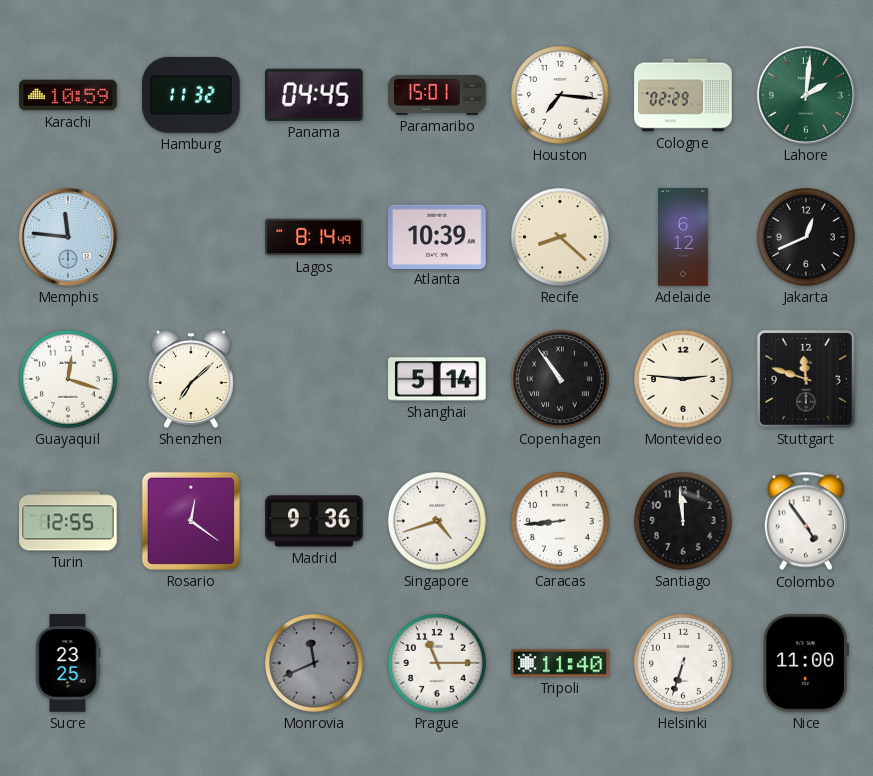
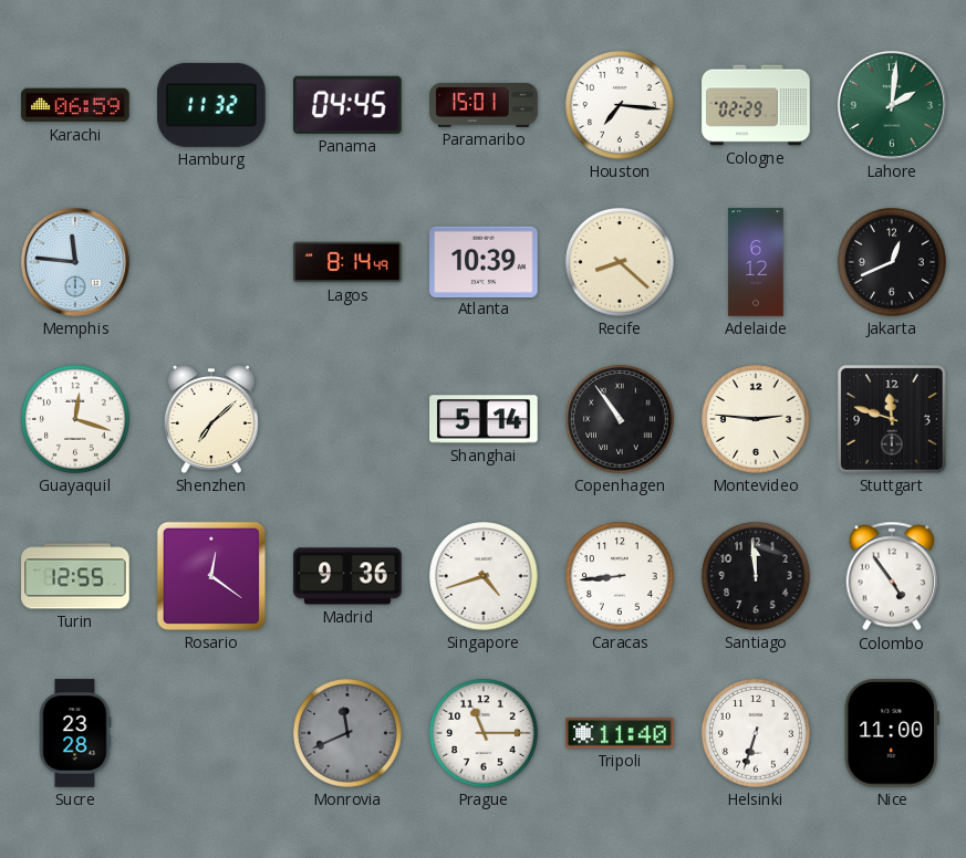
Karachi: 10:59 -> 06:59 (75, 105)
Sucre: 23:25 -> 23:28 (75, 733)
